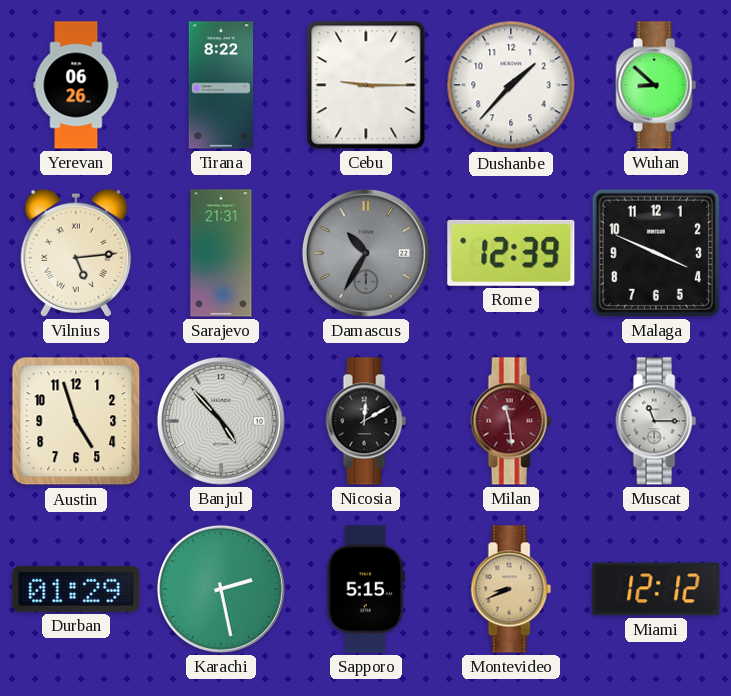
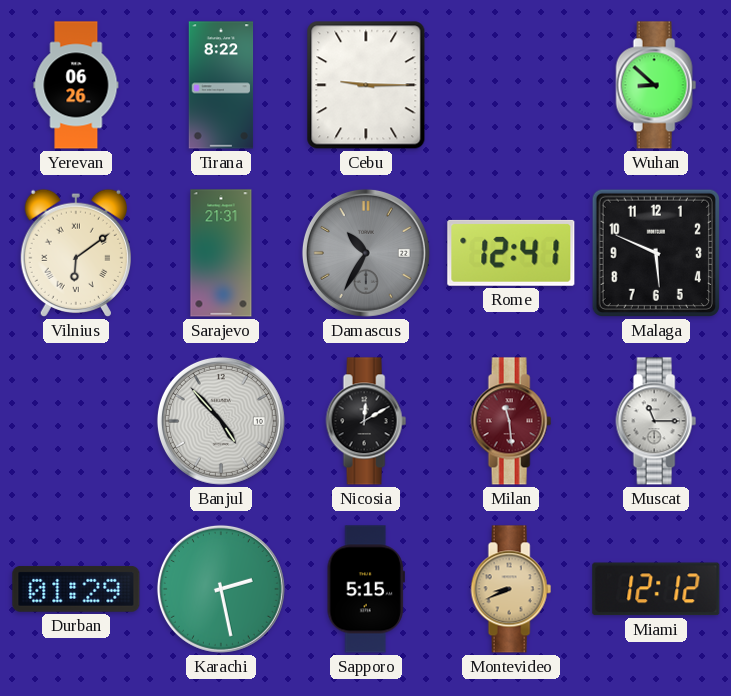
Dushanbe: 1:37 -> none (511, 85)
Vilnius: 5:14 -> 6:09 (76, 253)
Rome: 12:39 -> 12:41 (511, 253)
Malaga: 3:49 -> 5:49 (656, 253)
Austin: 4:57 -> none (76, 421)
